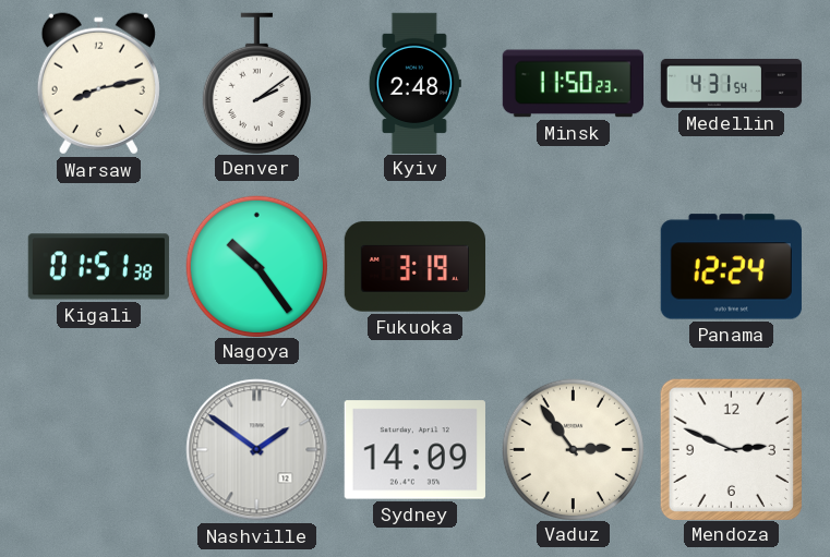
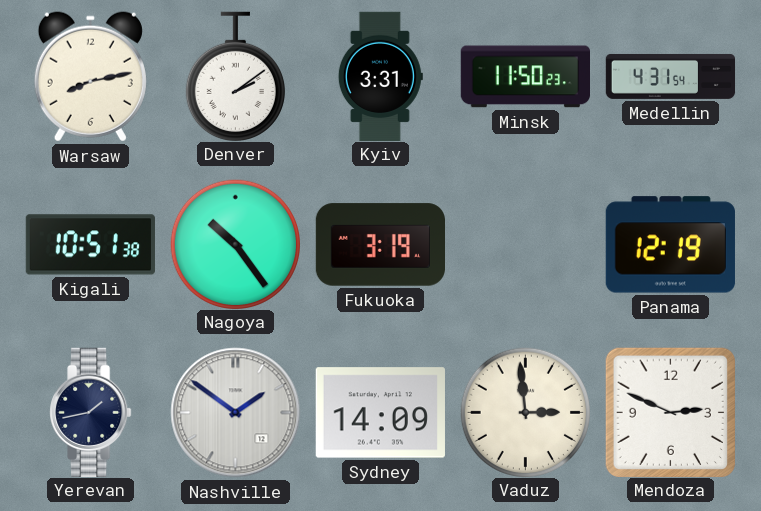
Kyiv: 2:48 -> 3:31 (380, 76)
Kigali: 01:51 -> 10:51 (90, 245)
Panama: 12:24 -> 12:19 (670, 245)
Yerevan: none -> 1:43 (91, 412)
Vaduz: 2:54 -> 2:59 (525, 412)
